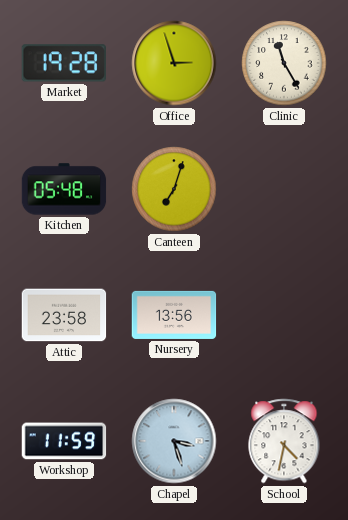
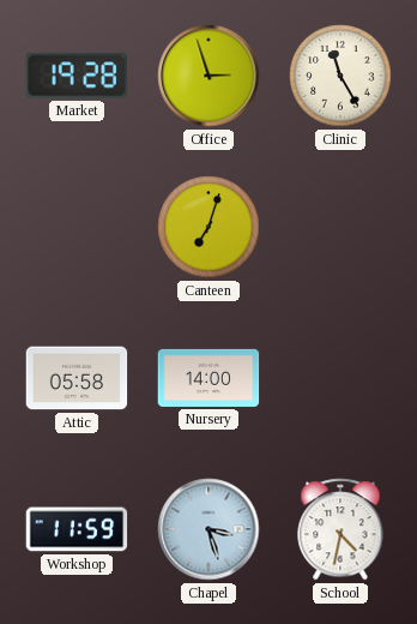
Kitchen: 05:48 -> none (64, 189)
Attic: 23:58 -> 05:58 (77, 378)
Nursery: 13:56 -> 14:00 (208, 378)
